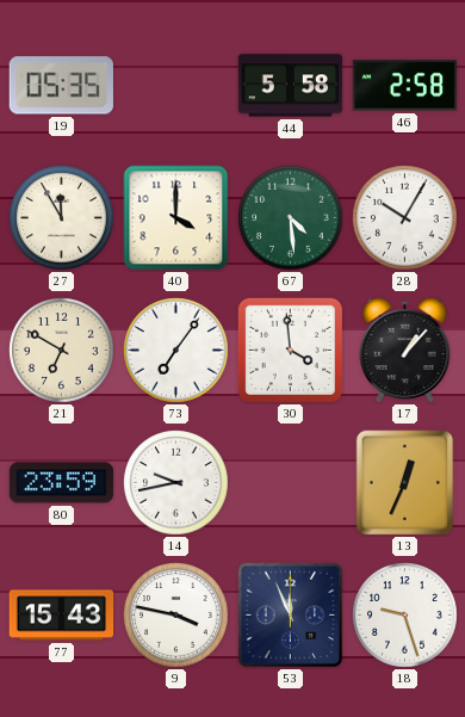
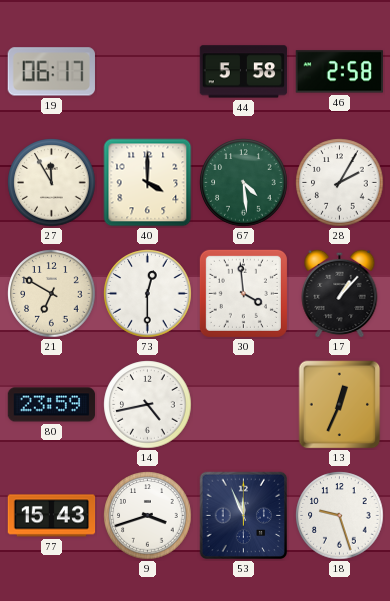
19: 05:35 -> 06:17 (51, 72)
28: 10:05 -> 2:05 (340, 183)
73: 7:06 -> 12:30 (148, 294)
14: 9:43 -> 4:43 (148, 405)
9: 3:47 -> 3:42 (148, 516)
